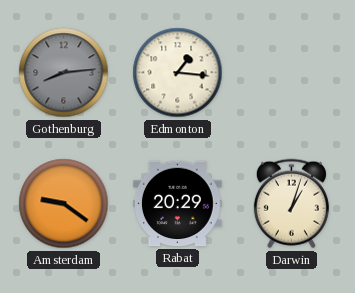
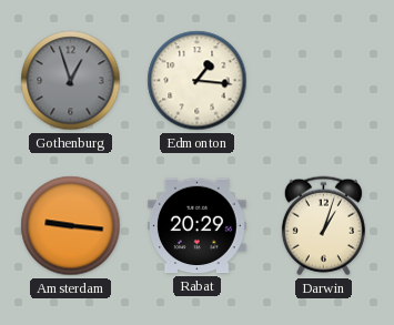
Gothenburg: 8:14 -> 12:57 (71, 81)
Amsterdam: 9:21 -> 9:16 (71, 226)
